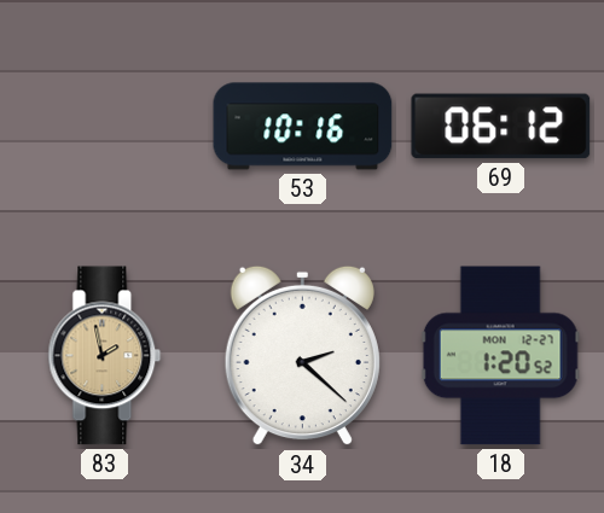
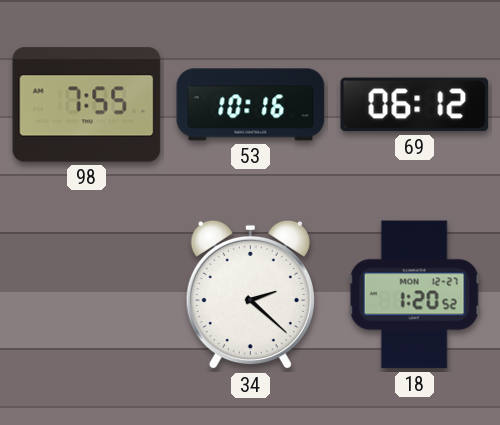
98: none -> 7:55 (87, 105)
83: 1:58 -> none (105, 356)
